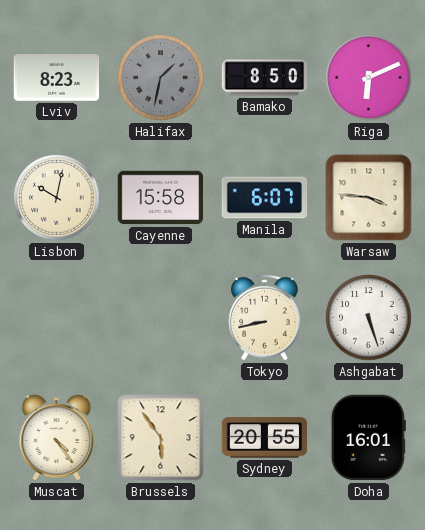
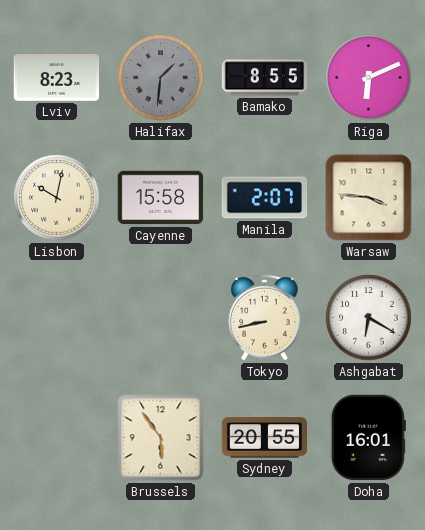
Halifax: 1:32 -> 1:31 (161, 78)
Bamako: 8:50 -> 8:55 (265, 78)
Manila: 6:07 -> 2:07 (265, 198)
Ashgabat: 5:27 -> 6:20 (369, 318)
Muscat: 4:24 -> none (57, 438)
